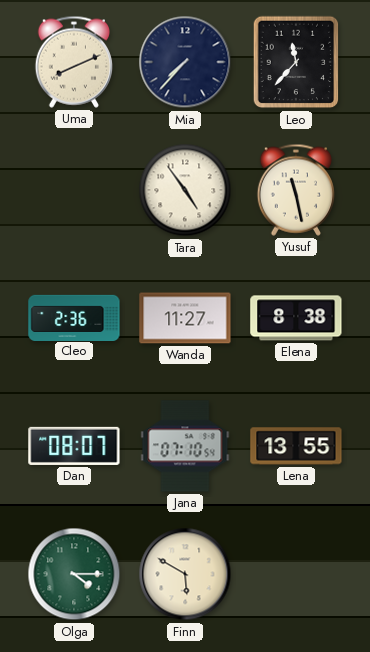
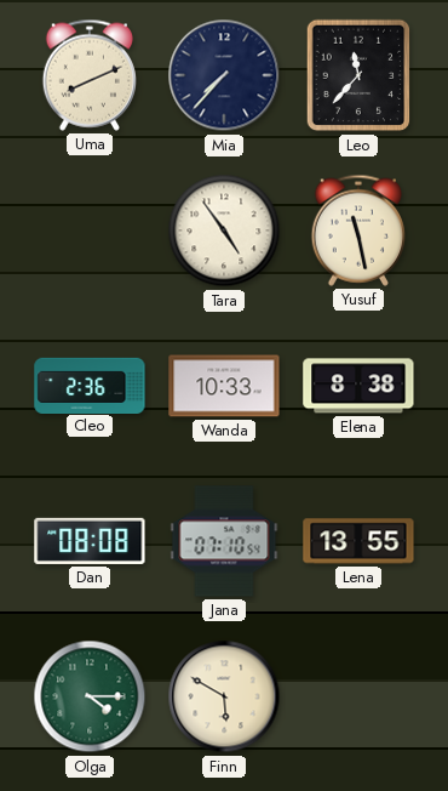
Wanda: 11:27 -> 10:33 (224, 386)
Dan: 08:07 -> 08:08 (90, 541)
